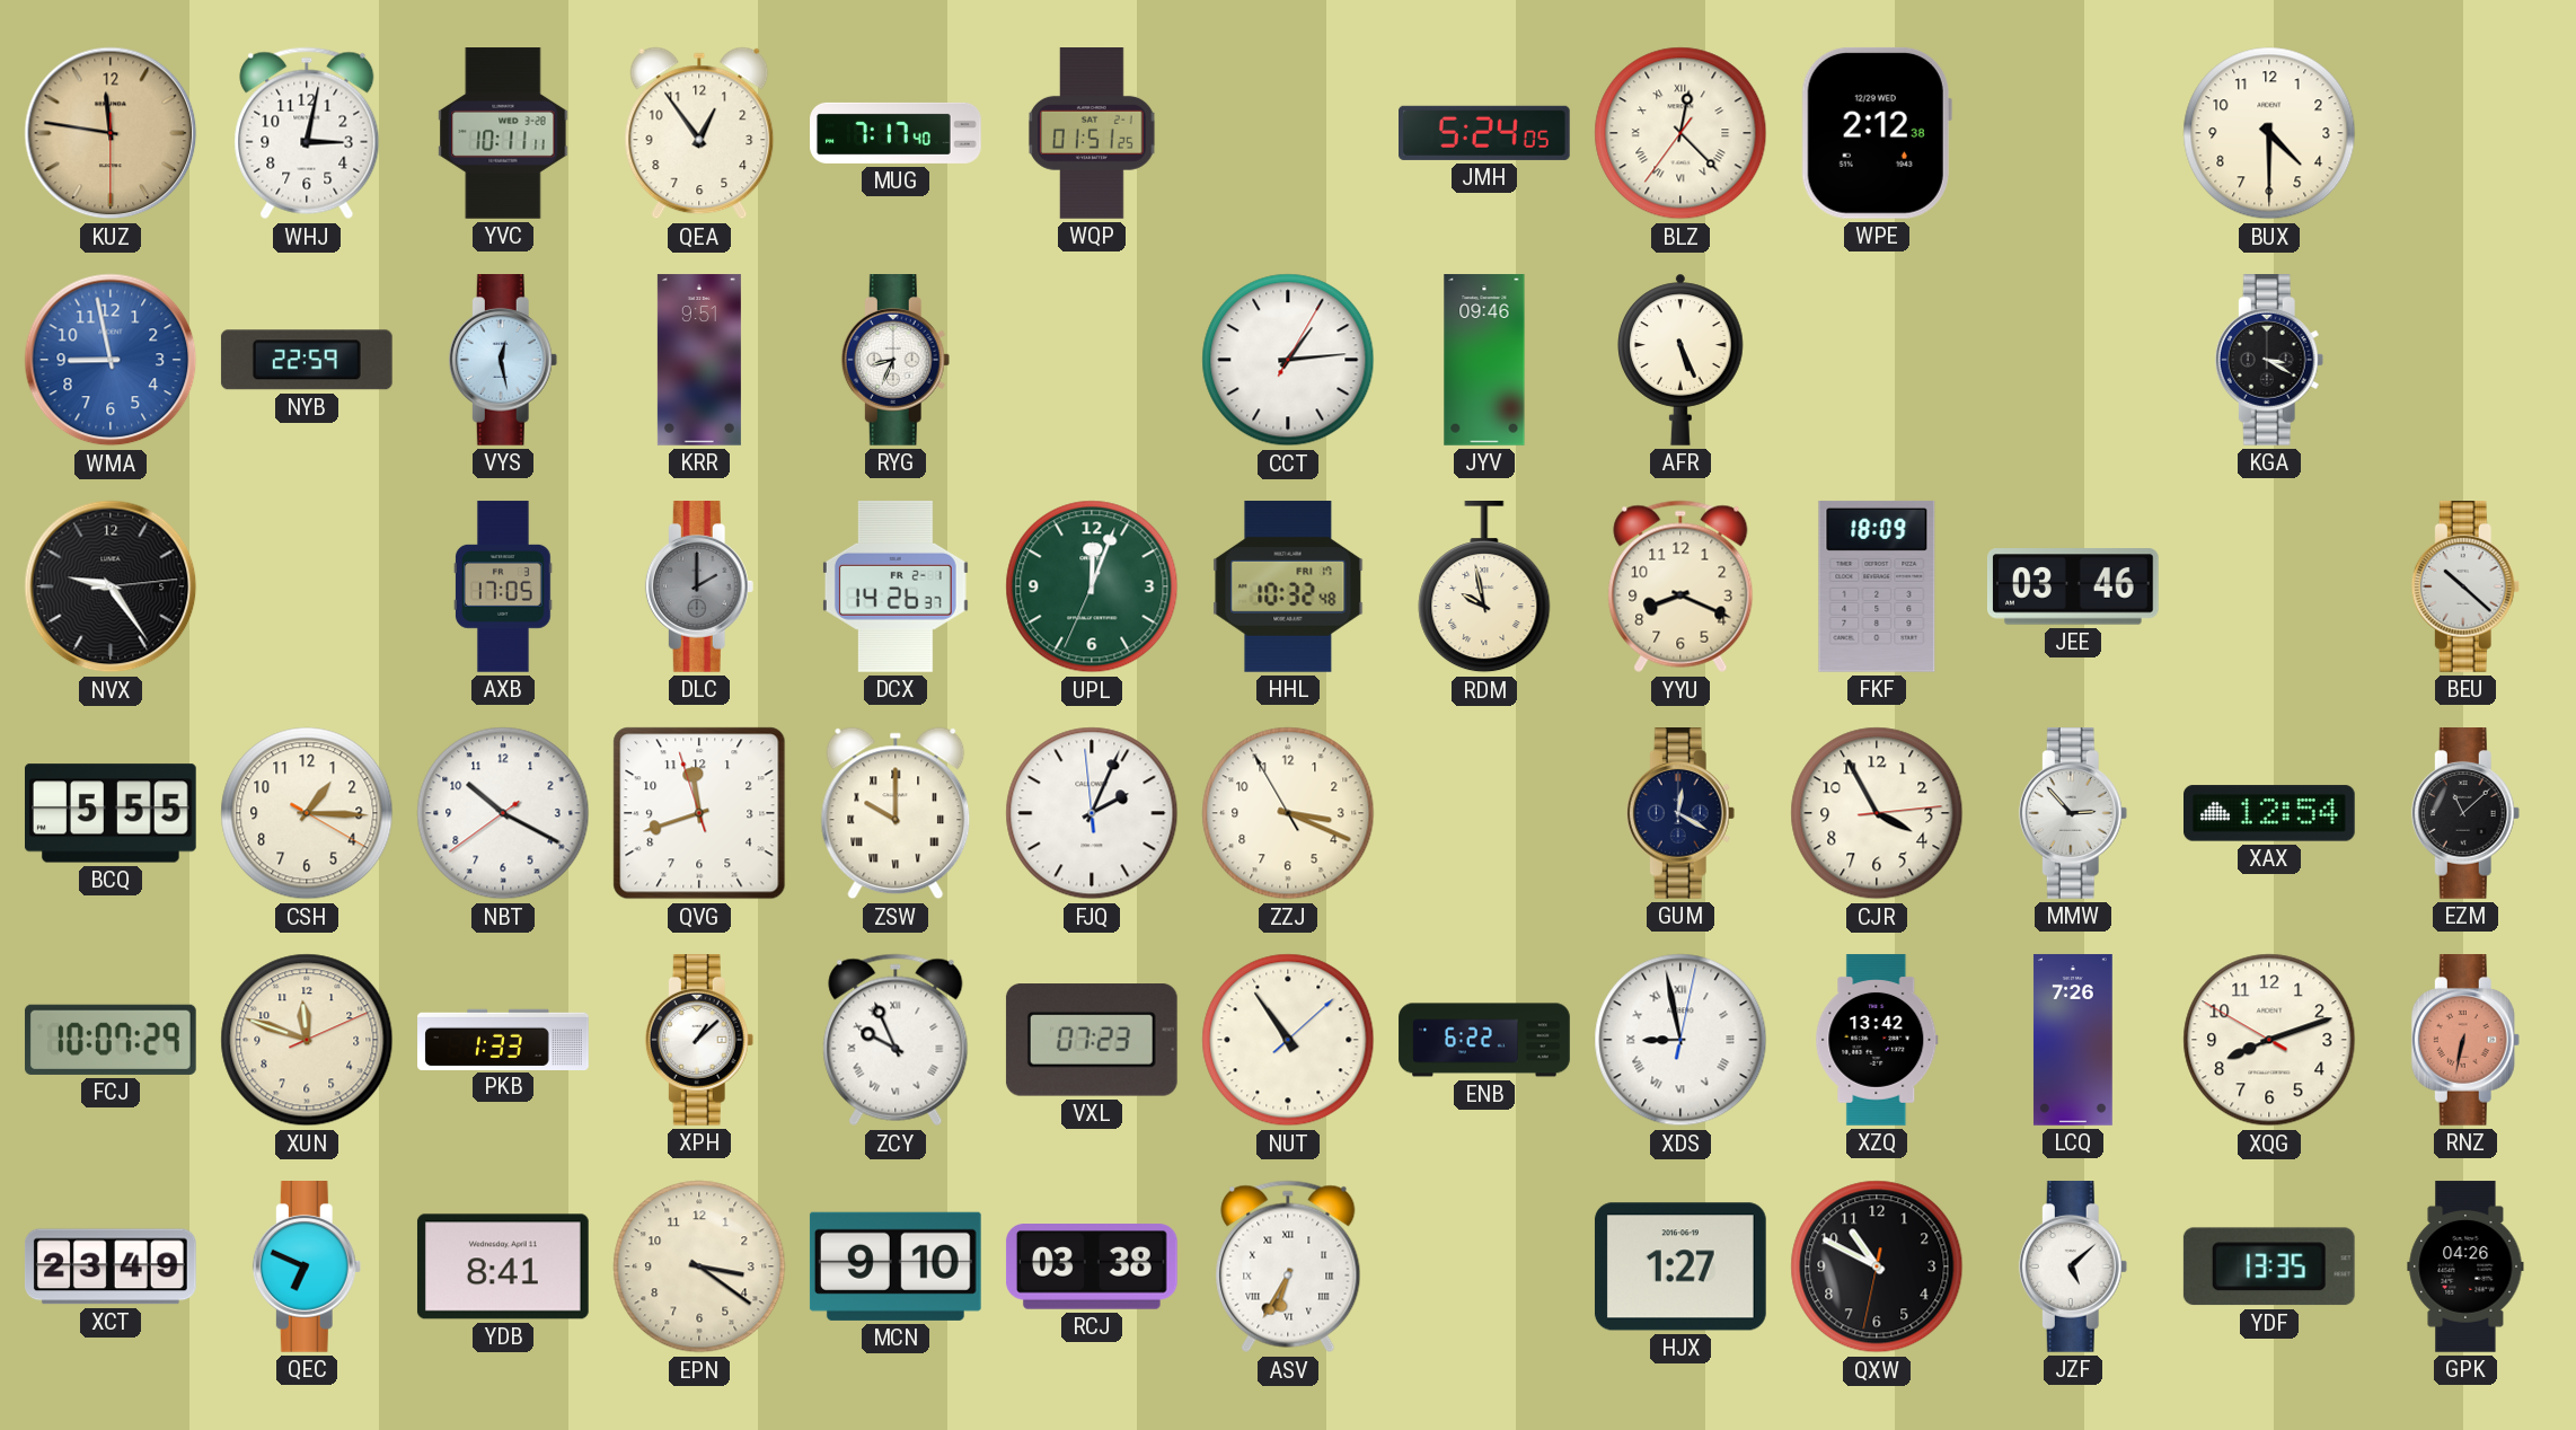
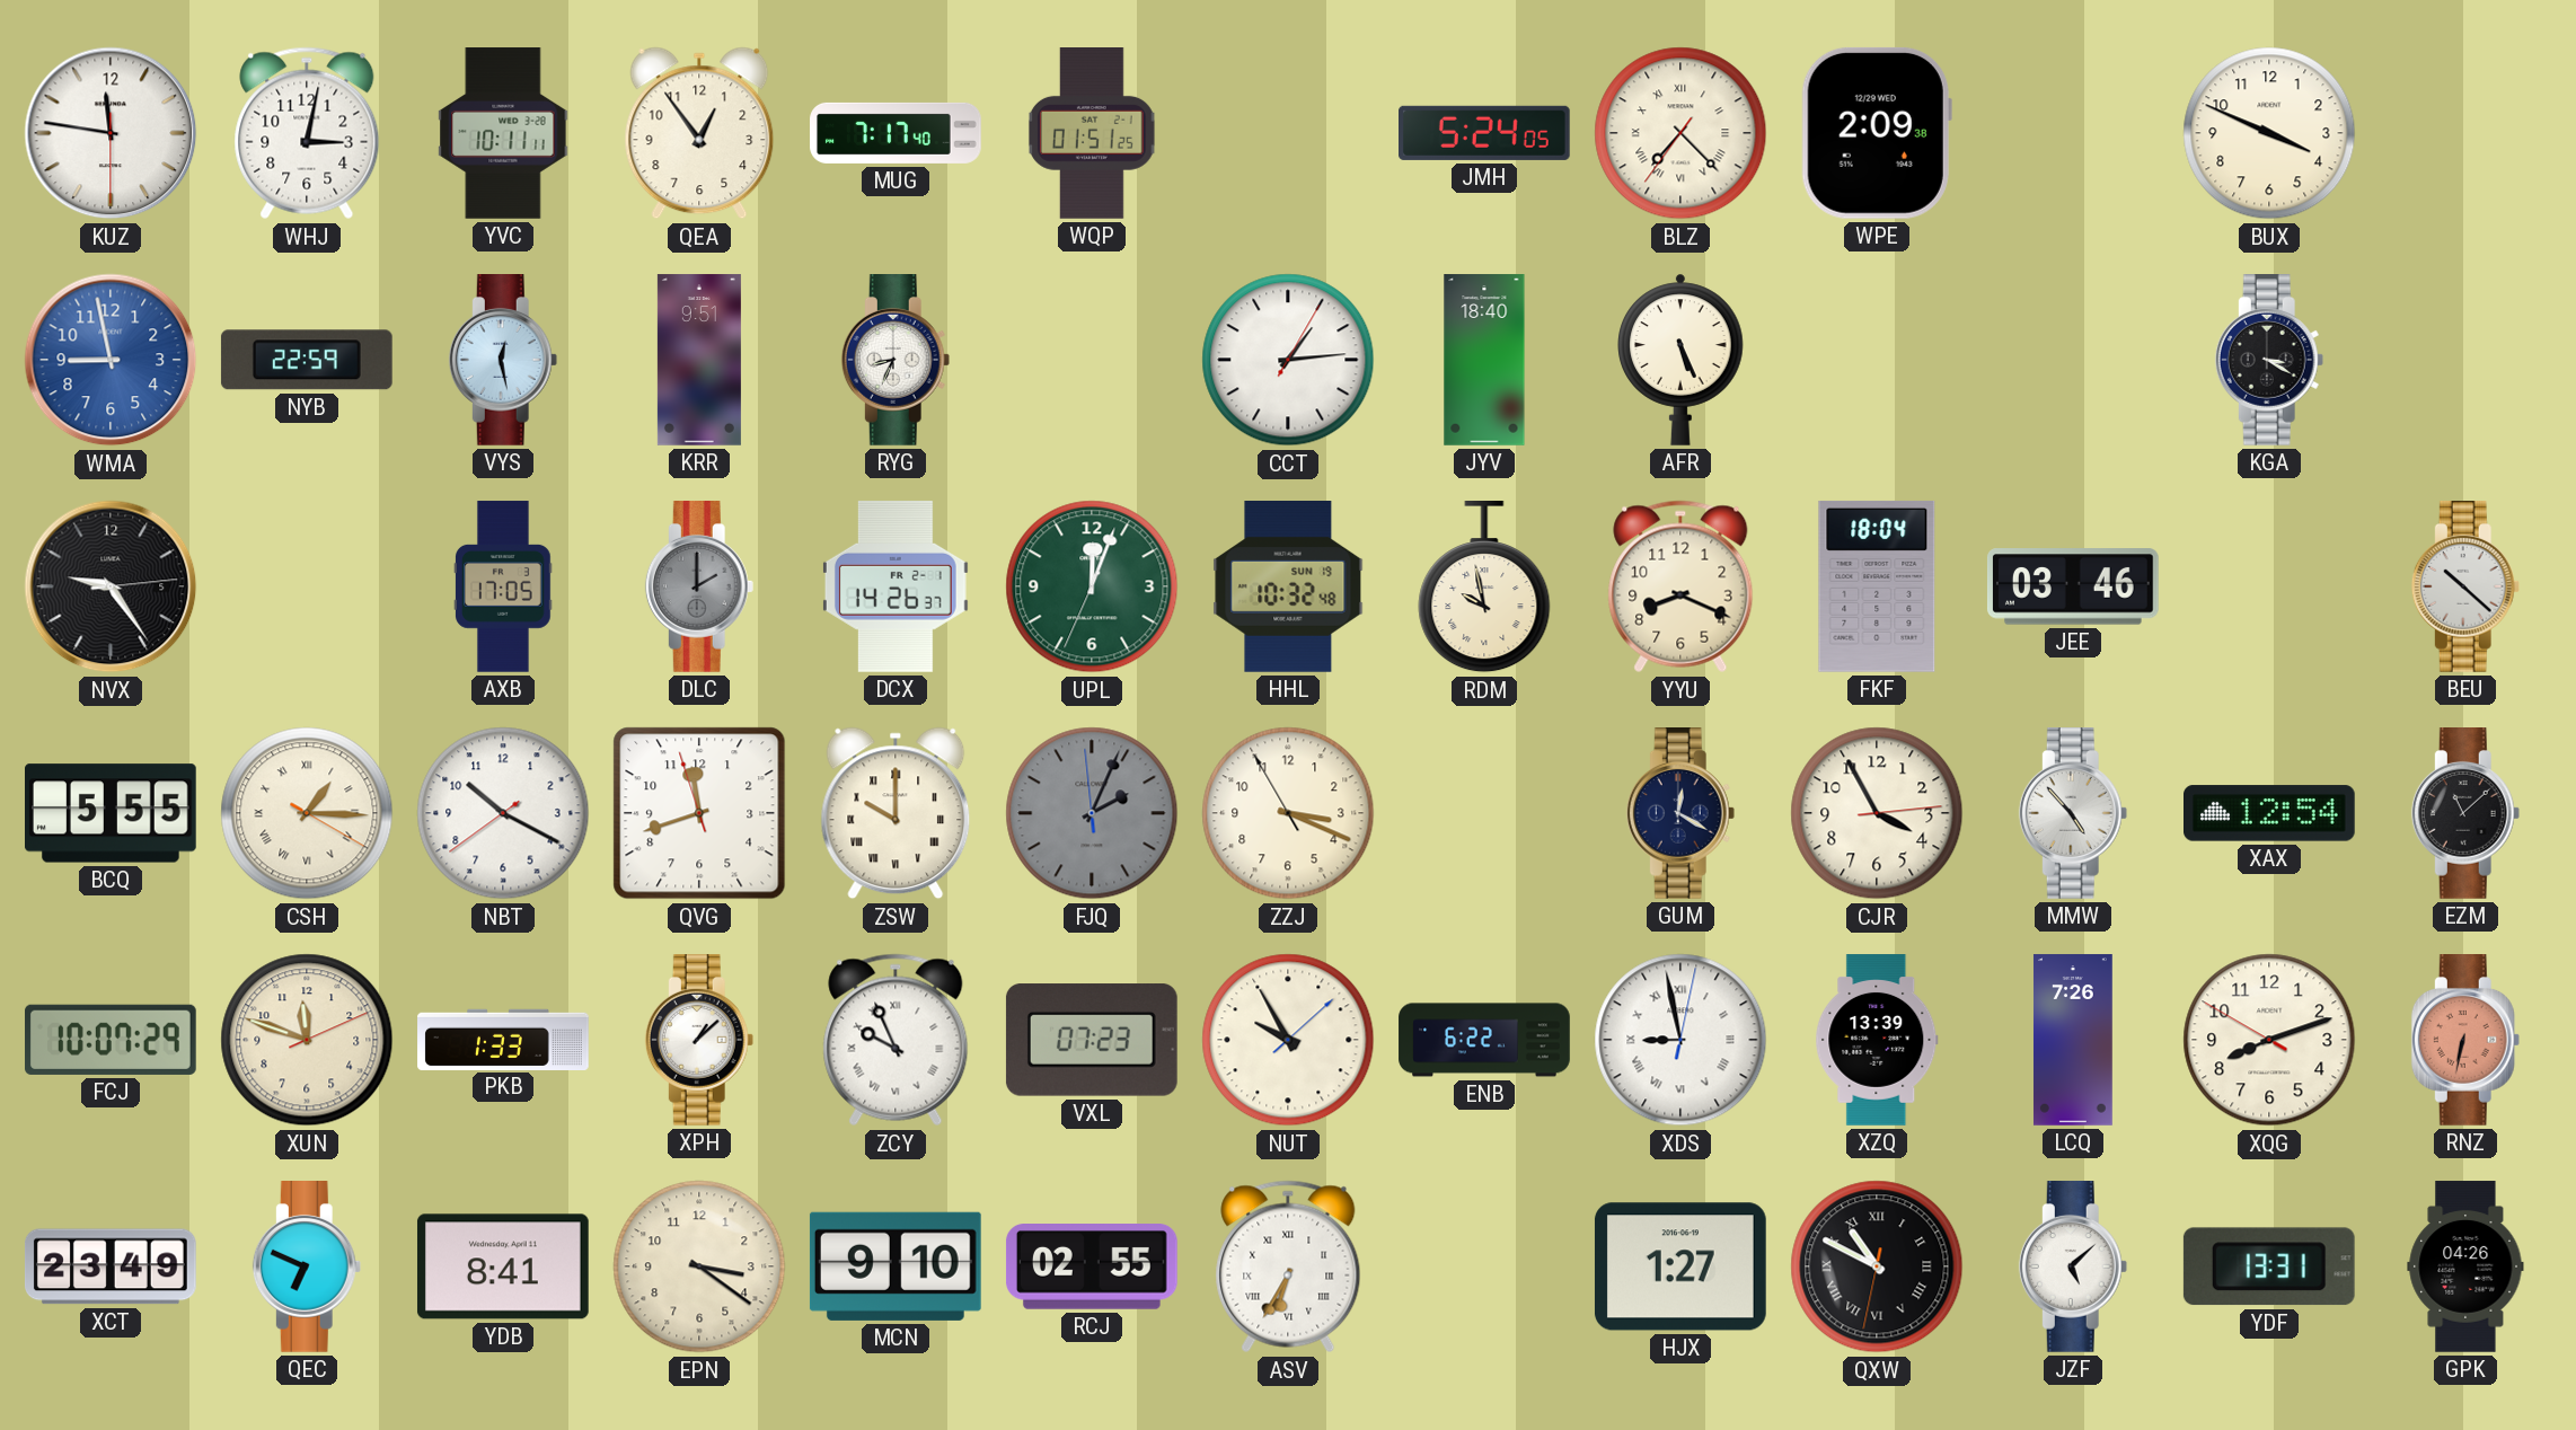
KUZ dial: champagne -> white (111, 133)
BLZ: 12:22 -> 7:22 (1680, 133)
WPE: 2:12 -> 2:09 (1877, 133)
BUX: 4:30 -> 3:49 (2269, 133)
JYV: 09:46 -> 18:40 (1484, 360)
HHL date: FRI 17 -> SUN 19 (1288, 588)
FKF: 18:09 -> 18:04 (1877, 586)
CSH numerals: Arabic -> Roman (307, 813)
FJQ dial: white -> grey (1092, 813)
MMW: 2:53 -> 4:53 (2073, 814)
NUT: 10:54 -> 9:55 (1288, 1040)
XZQ: 13:42 -> 13:39 (1877, 1040)
RCJ: 03:38 -> 02:55 (1092, 1268)
QXW numerals: Arabic -> Roman (1877, 1266)
YDF: 13:35 -> 13:31 (2269, 1266)
